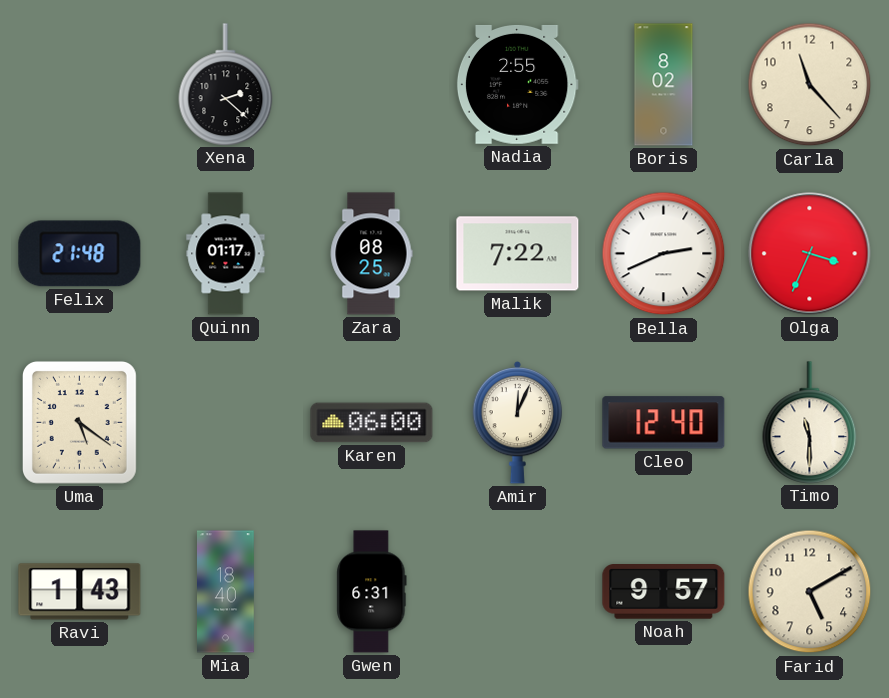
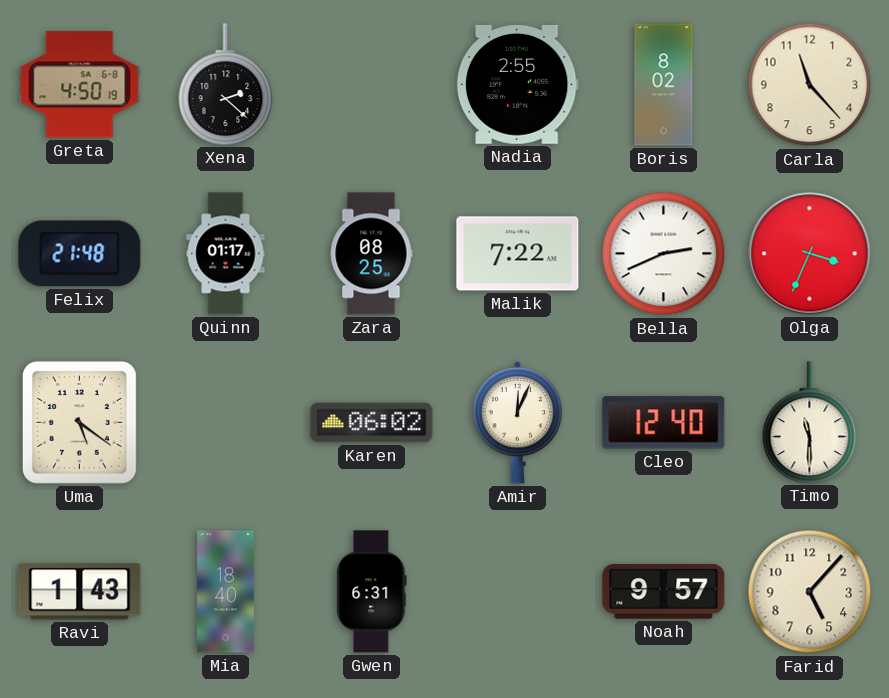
Greta: none -> 4:50 (80, 85)
Karen: 06:00 -> 06:02 (372, 423)
Farid: 5:10 -> 5:07 (810, 592)
